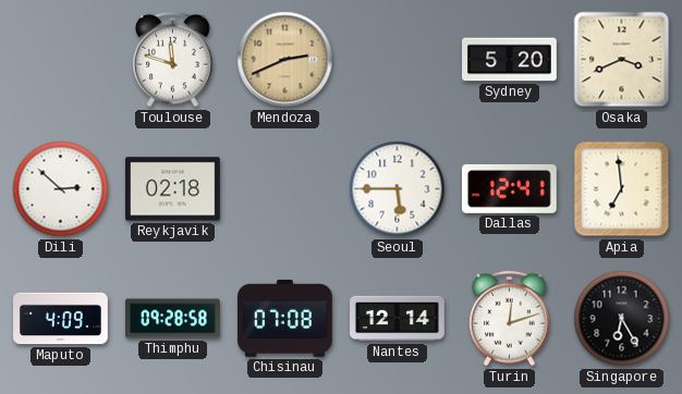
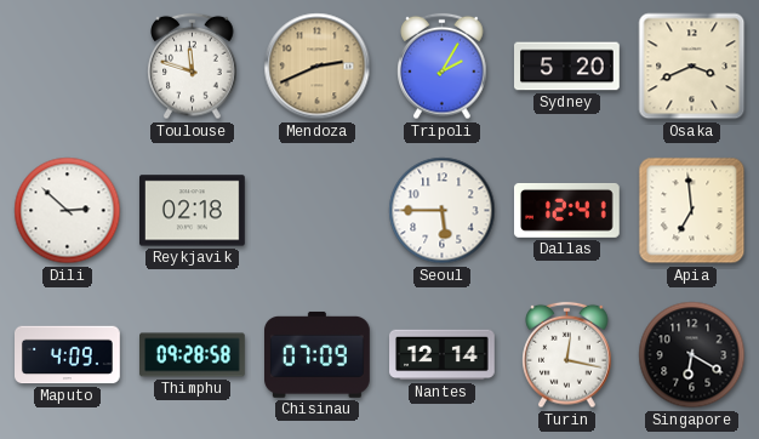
Tripoli: none -> 2:05 (443, 67)
Chisinau: 07:08 -> 07:09 (318, 354)
Turin: 12:12 -> 12:17 (567, 355)
Singapore: 6:25 -> 6:20 (692, 355)
